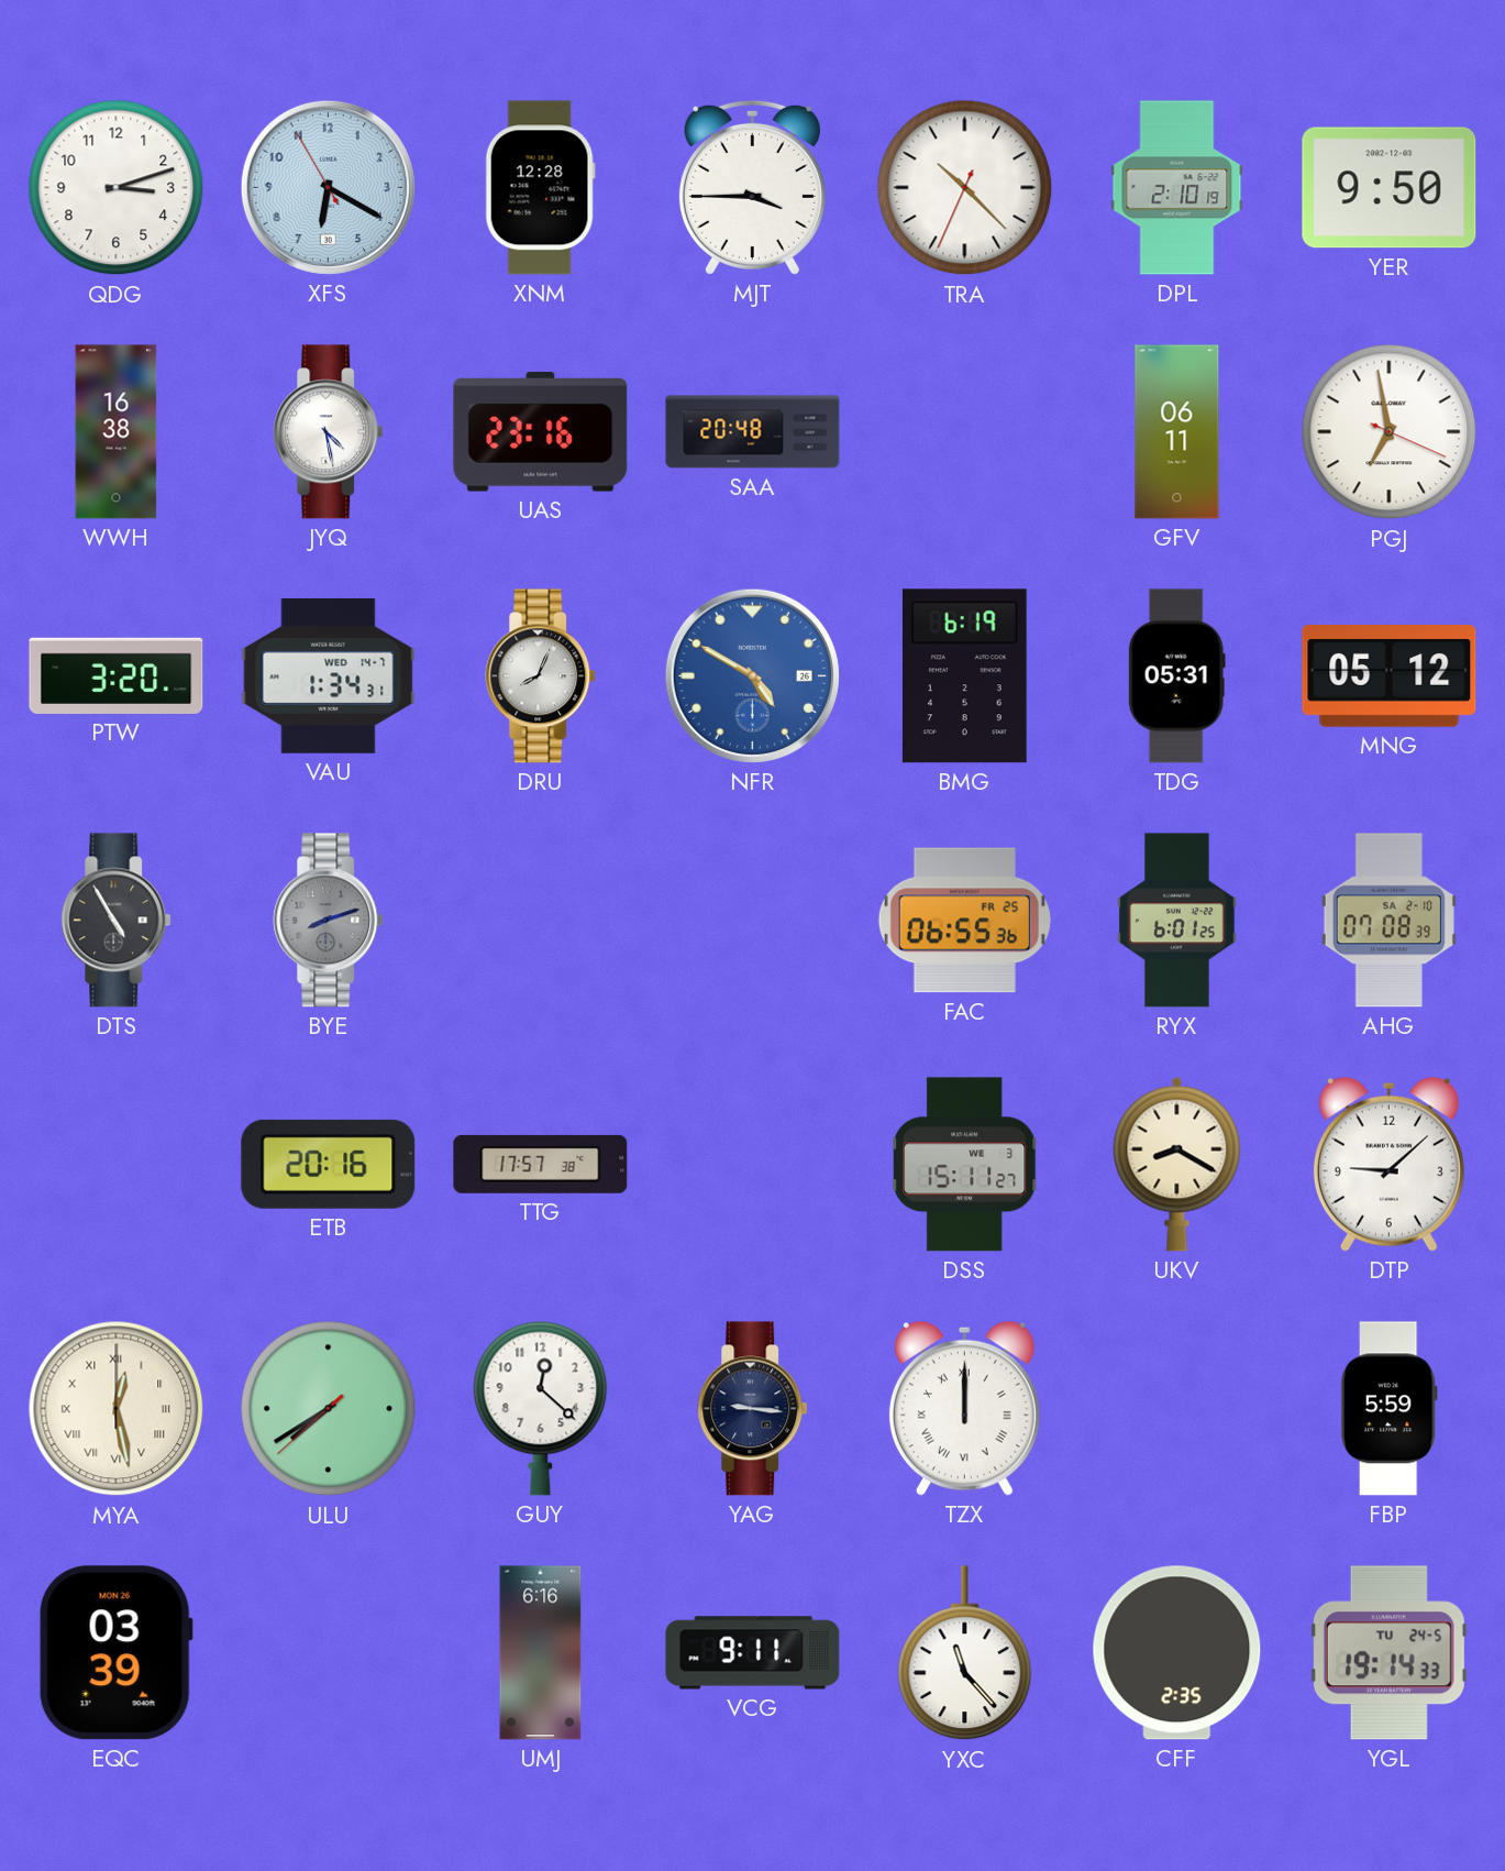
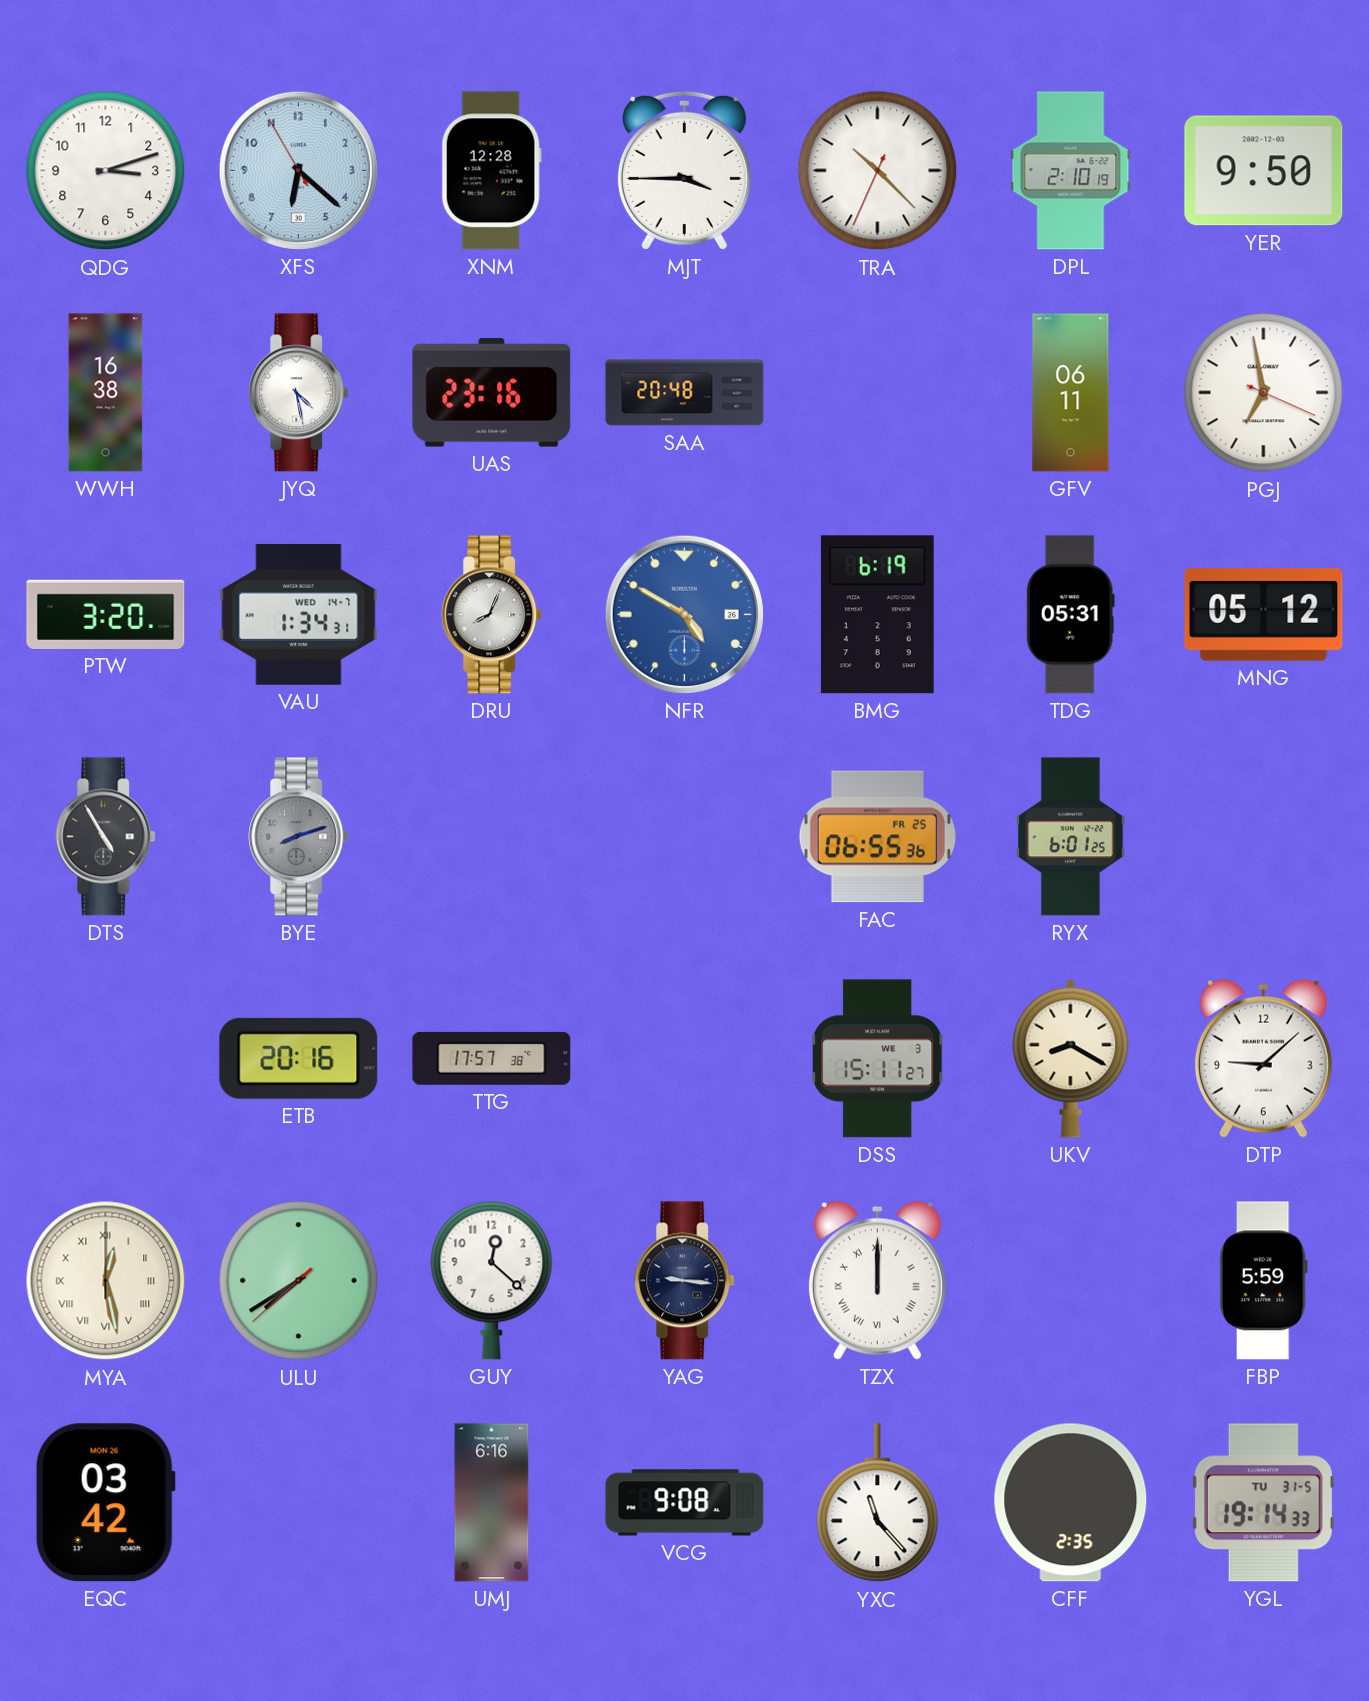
XFS: 6:19 -> 6:21 (298, 170)
AHG: 07:08 -> none (1388, 921)
EQC: 03:39 -> 03:42 (105, 1503)
VCG: 9:11 -> 9:08 (685, 1503)
YGL date: TU 24-5 -> TU 31-5 (1263, 1503)
